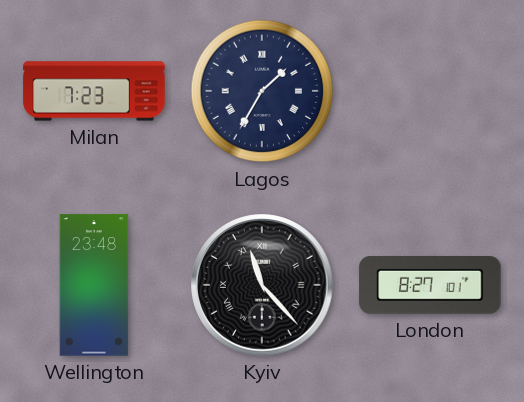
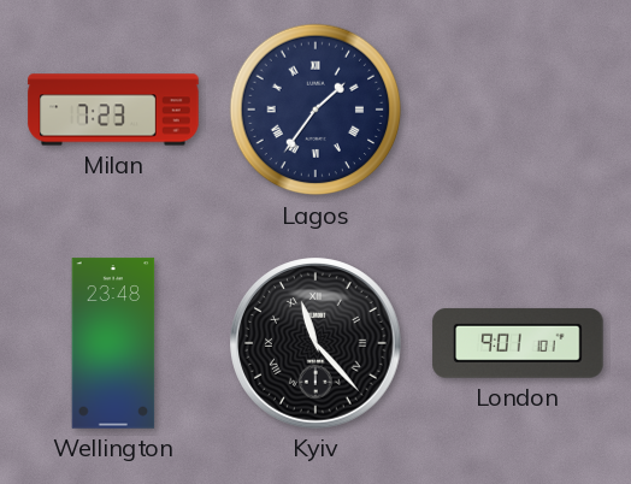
Lagos: 1:35 -> 1:36 (315, 110)
London: 8:27 -> 9:01 (518, 343)
